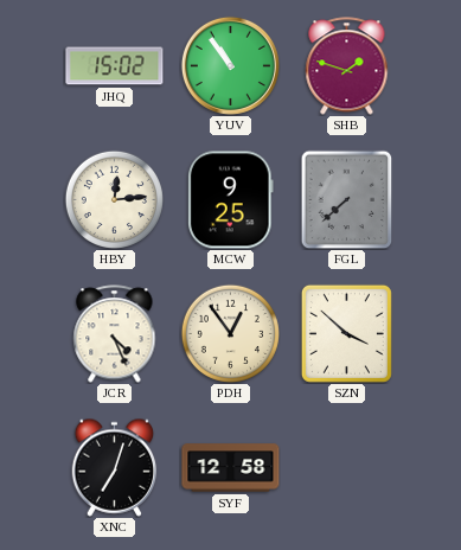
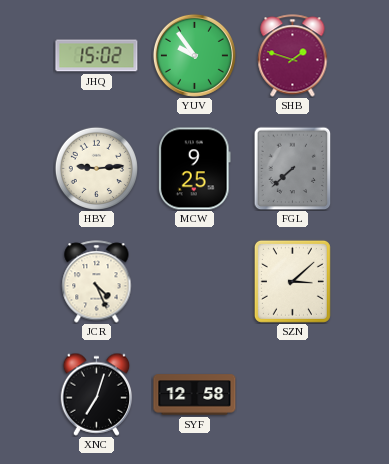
YUV: 10:54 -> 9:54 (194, 55)
HBY: 12:14 -> 9:14 (96, 168)
PDH: 12:54 -> none (230, 333)
SZN: 3:52 -> 3:08 (292, 281)
